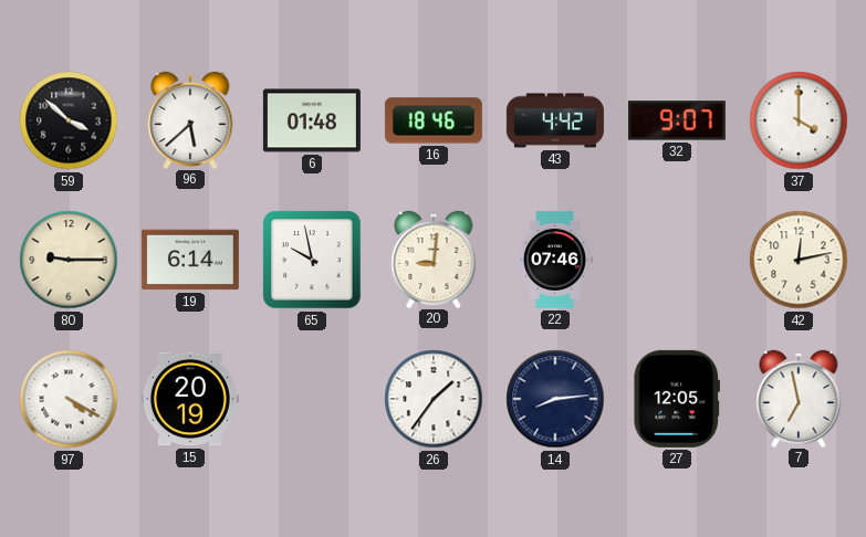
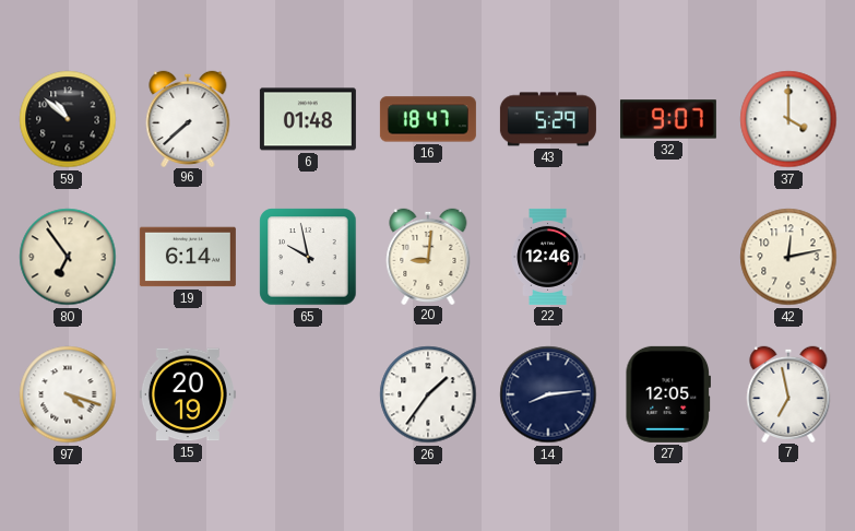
59: 3:52 -> 10:52 (68, 119)
96: 5:38 -> 7:38 (188, 118)
16: 18:46 -> 18:47 (428, 119)
43: 4:42 -> 5:29 (548, 119)
80: 9:15 -> 6:54 (68, 257)
22: 07:46 -> 12:46 (548, 257)
97: 4:20 -> 4:18 (68, 394)
